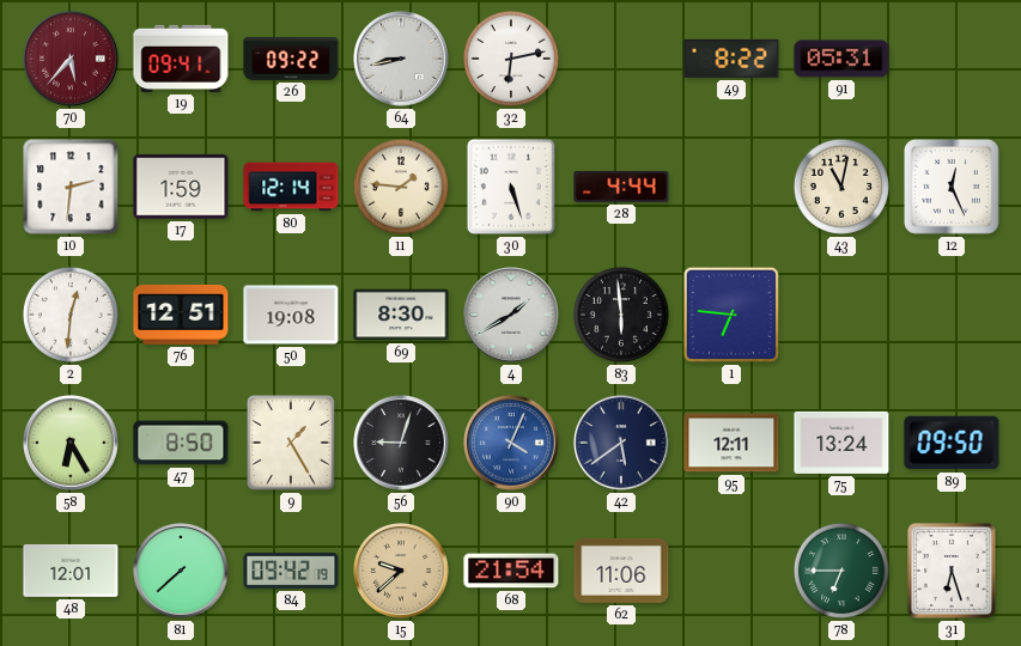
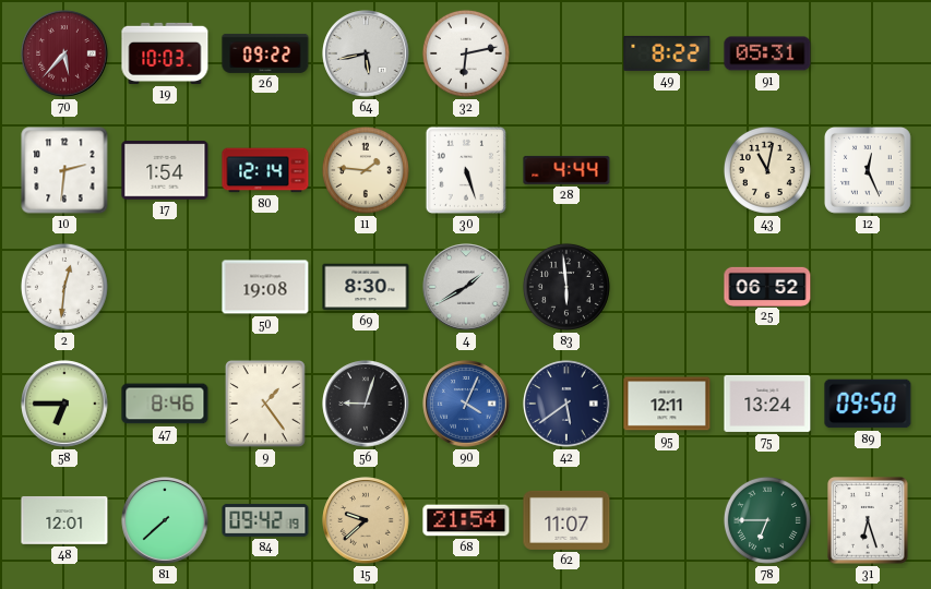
19: 09:41 -> 10:03 (165, 53)
64: 8:43 -> 5:43 (366, 53)
17: 1:59 -> 1:54 (165, 170)
76: 12:51 -> none (181, 315)
1: 6:46 -> none (731, 315)
25: none -> 06:52 (767, 286)
58: 6:25 -> 6:45 (64, 404)
47: 8:50 -> 8:46 (165, 404)
9: 1:25 -> 1:24 (266, 405)
62: 11:06 -> 11:07 (566, 520)
